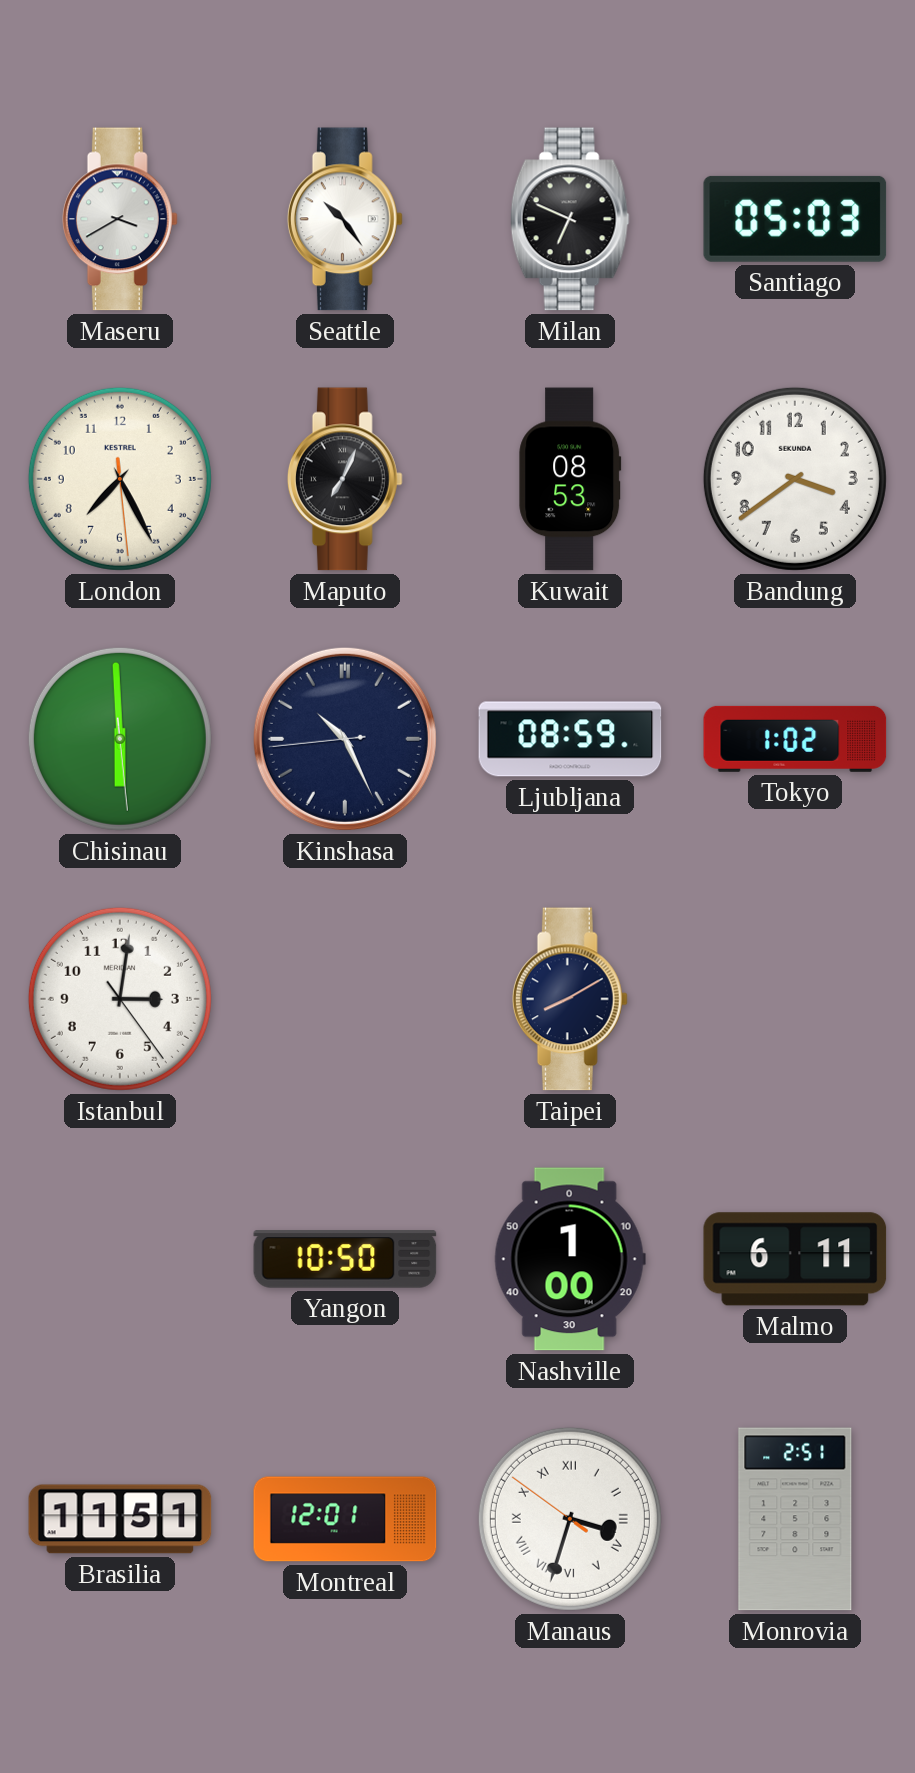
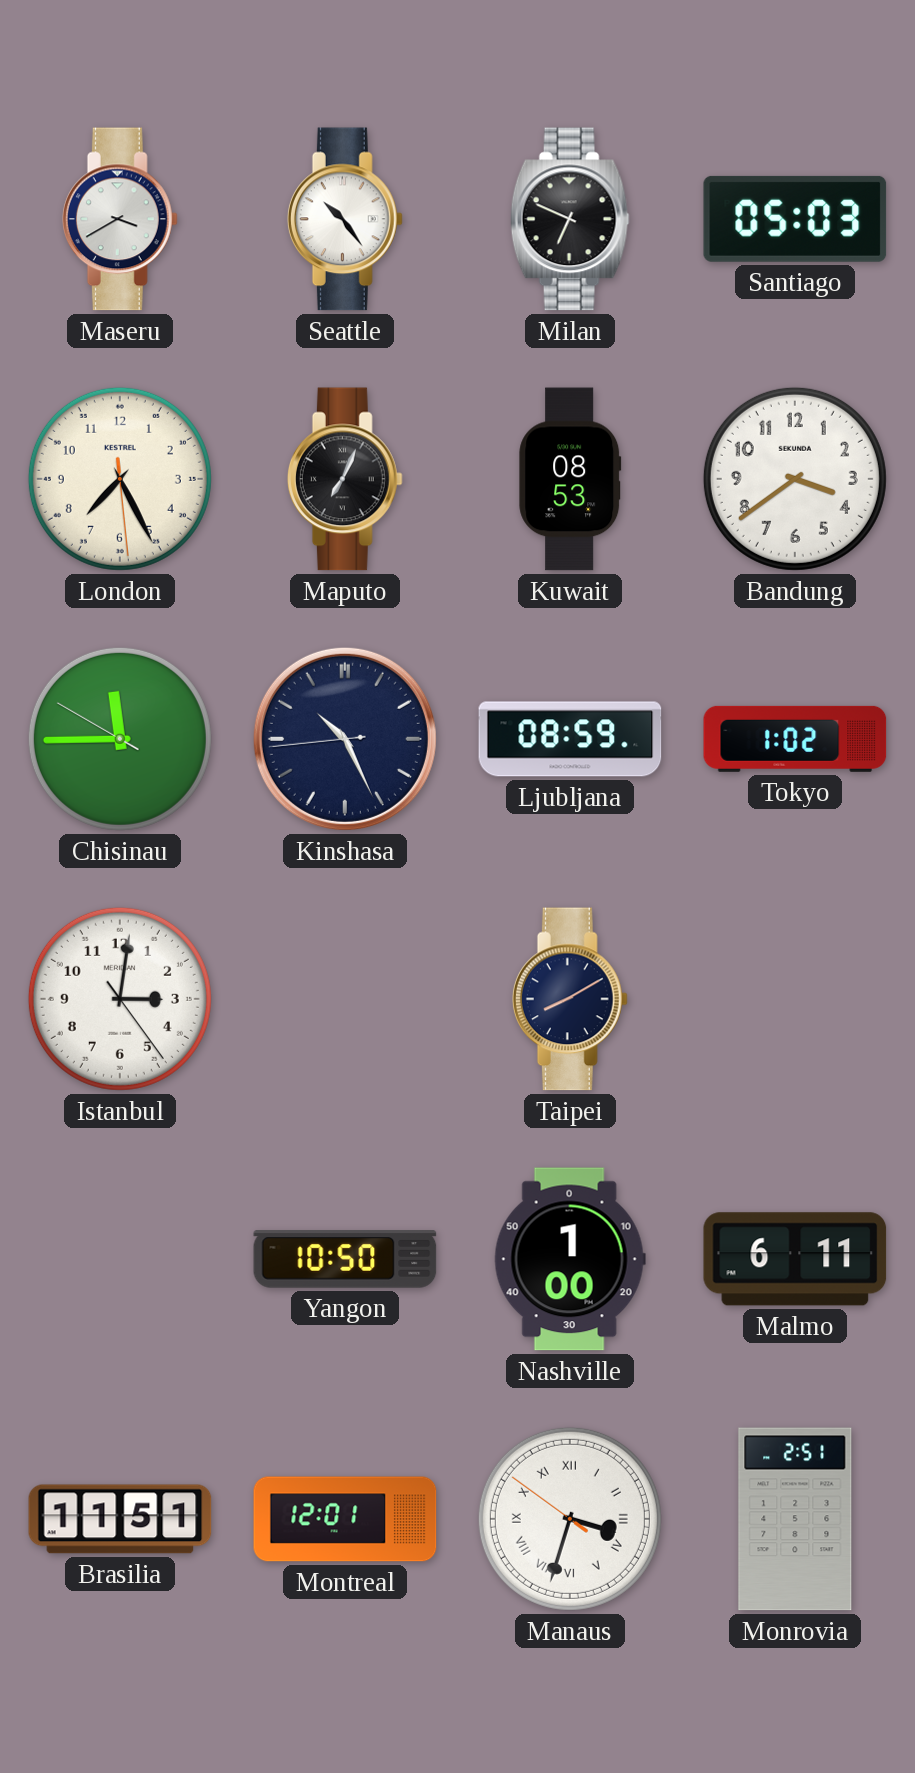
Chisinau: 5:59 -> 11:44 (120, 739)
